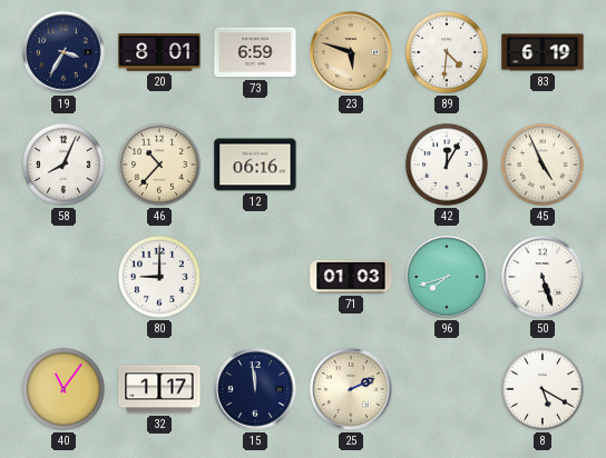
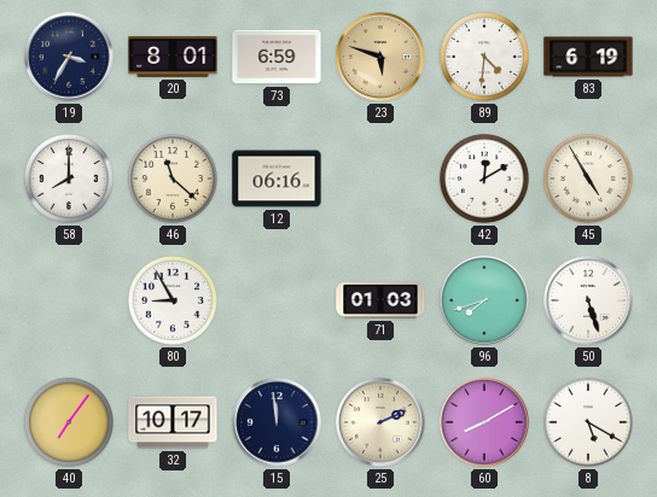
58: 8:04 -> 8:00 (69, 179)
46: 10:37 -> 11:22 (173, 179)
42: 12:05 -> 12:10 (484, 179)
45: 4:56 -> 4:55 (588, 179)
80: 9:00 -> 8:55 (173, 300)
40: 11:06 -> 7:06 (69, 422)
32: 1:17 -> 10:17 (173, 422)
60: none -> 8:10 (484, 422)
